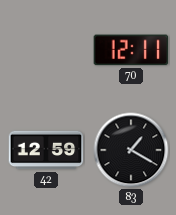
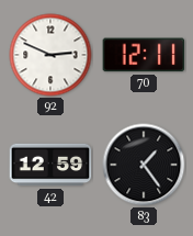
92: none -> 2:49 (50, 55)
83: 1:20 -> 1:24 (144, 165)
